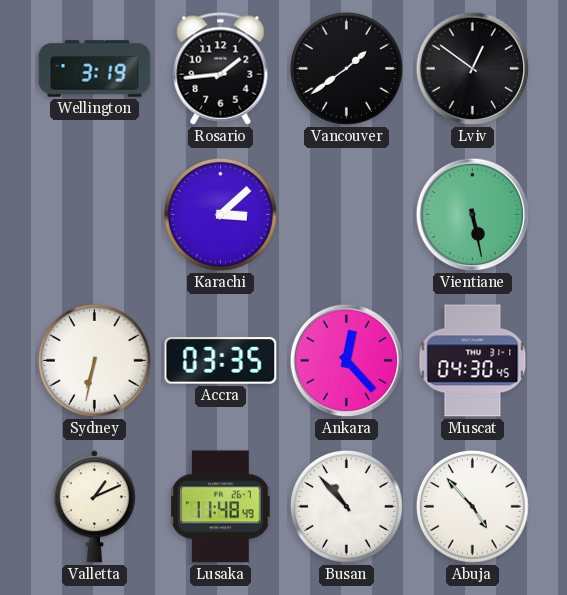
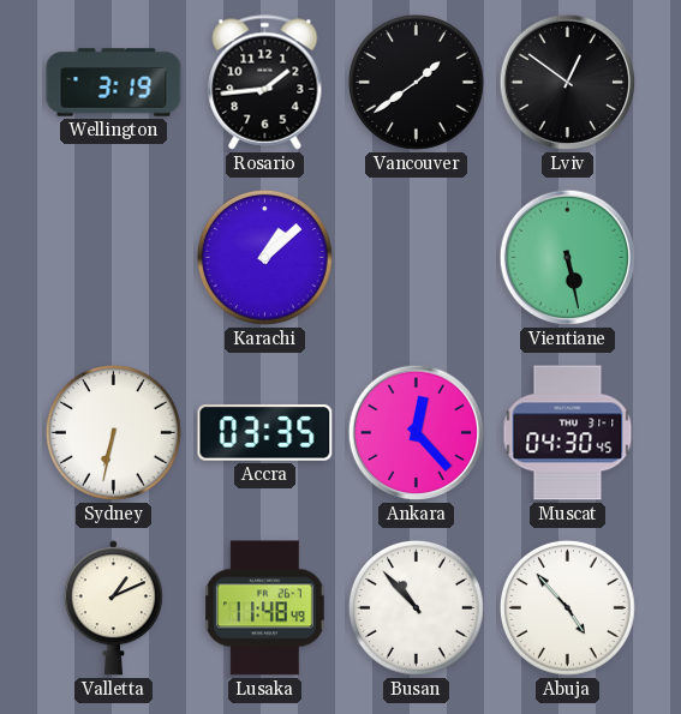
Karachi: 3:08 -> 1:08 (265, 258)
